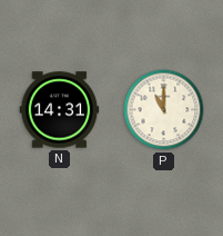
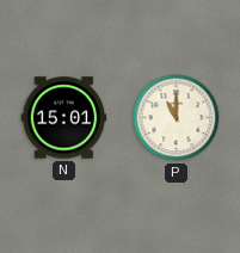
N: 14:31 -> 15:01 (64, 118)
